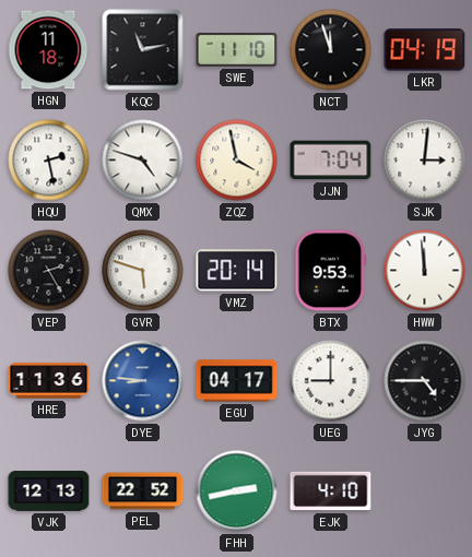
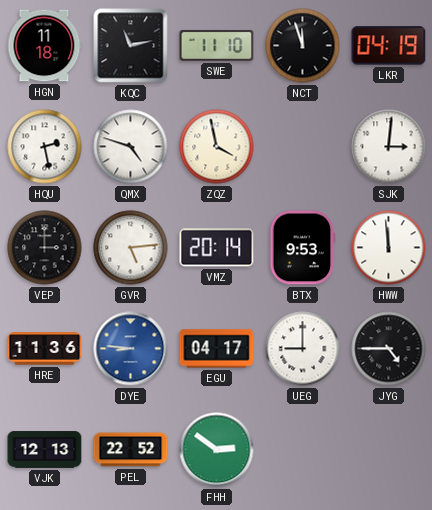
JJN: 7:04 -> none (331, 161)
VEP: 2:25 -> 3:00 (45, 248)
GVR: 5:48 -> 5:14 (131, 248)
FHH: 2:43 -> 2:51 (217, 450)
EJK: 4:10 -> none (331, 491)
